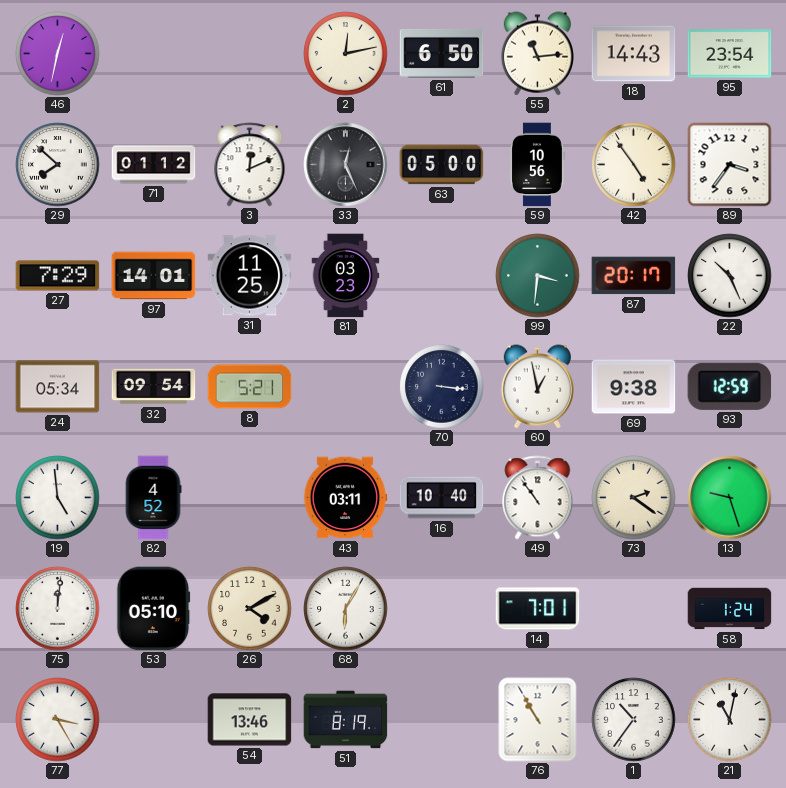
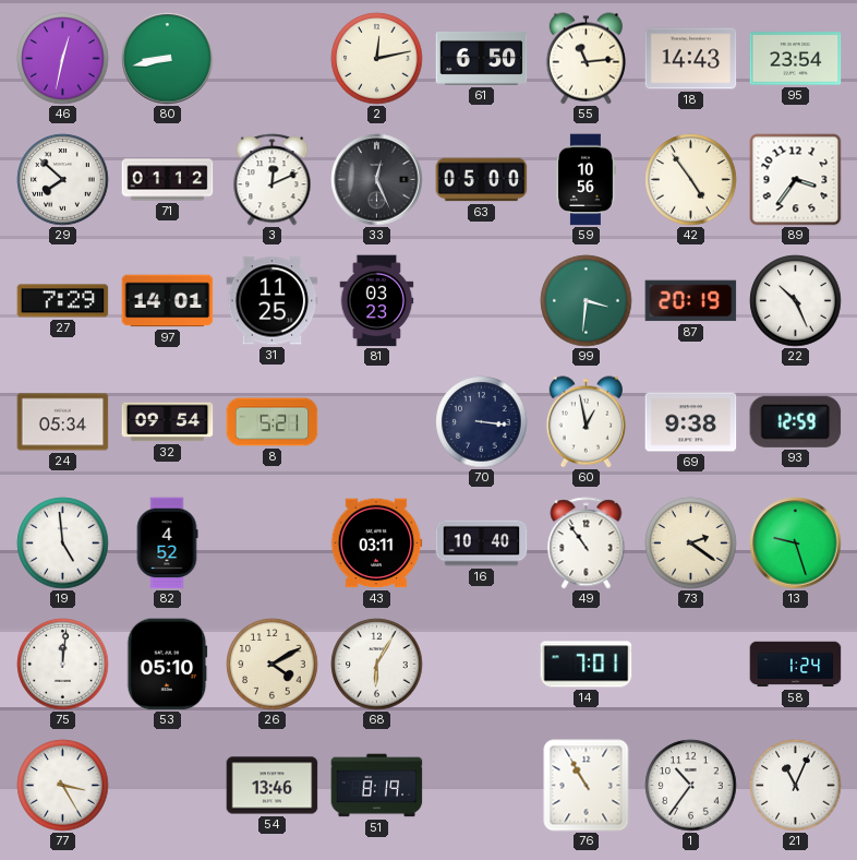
80: none -> 8:43 (168, 59)
87: 20:17 -> 20:19 (691, 301)
21: 11:02 -> 11:04 (796, 786)
